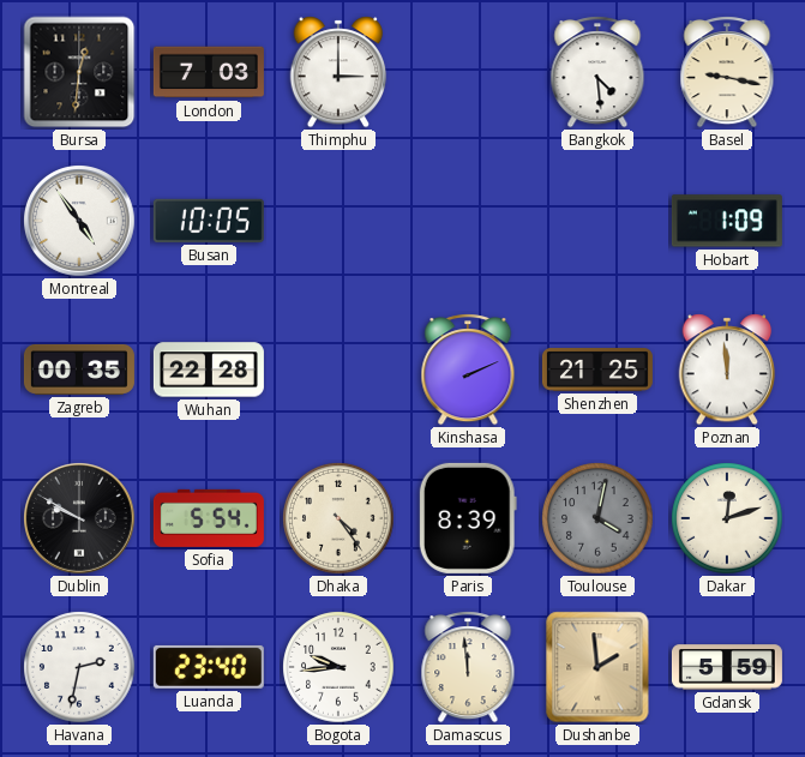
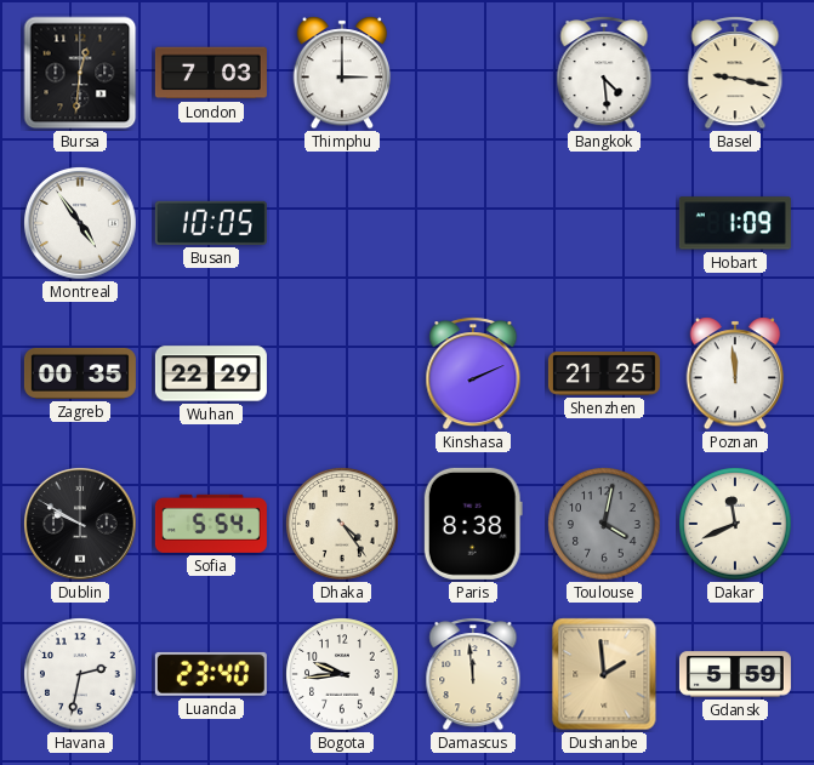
Wuhan: 22:28 -> 22:29 (211, 373)
Paris: 8:39 -> 8:38 (473, 524)
Dakar: 12:12 -> 11:41 (735, 524)
